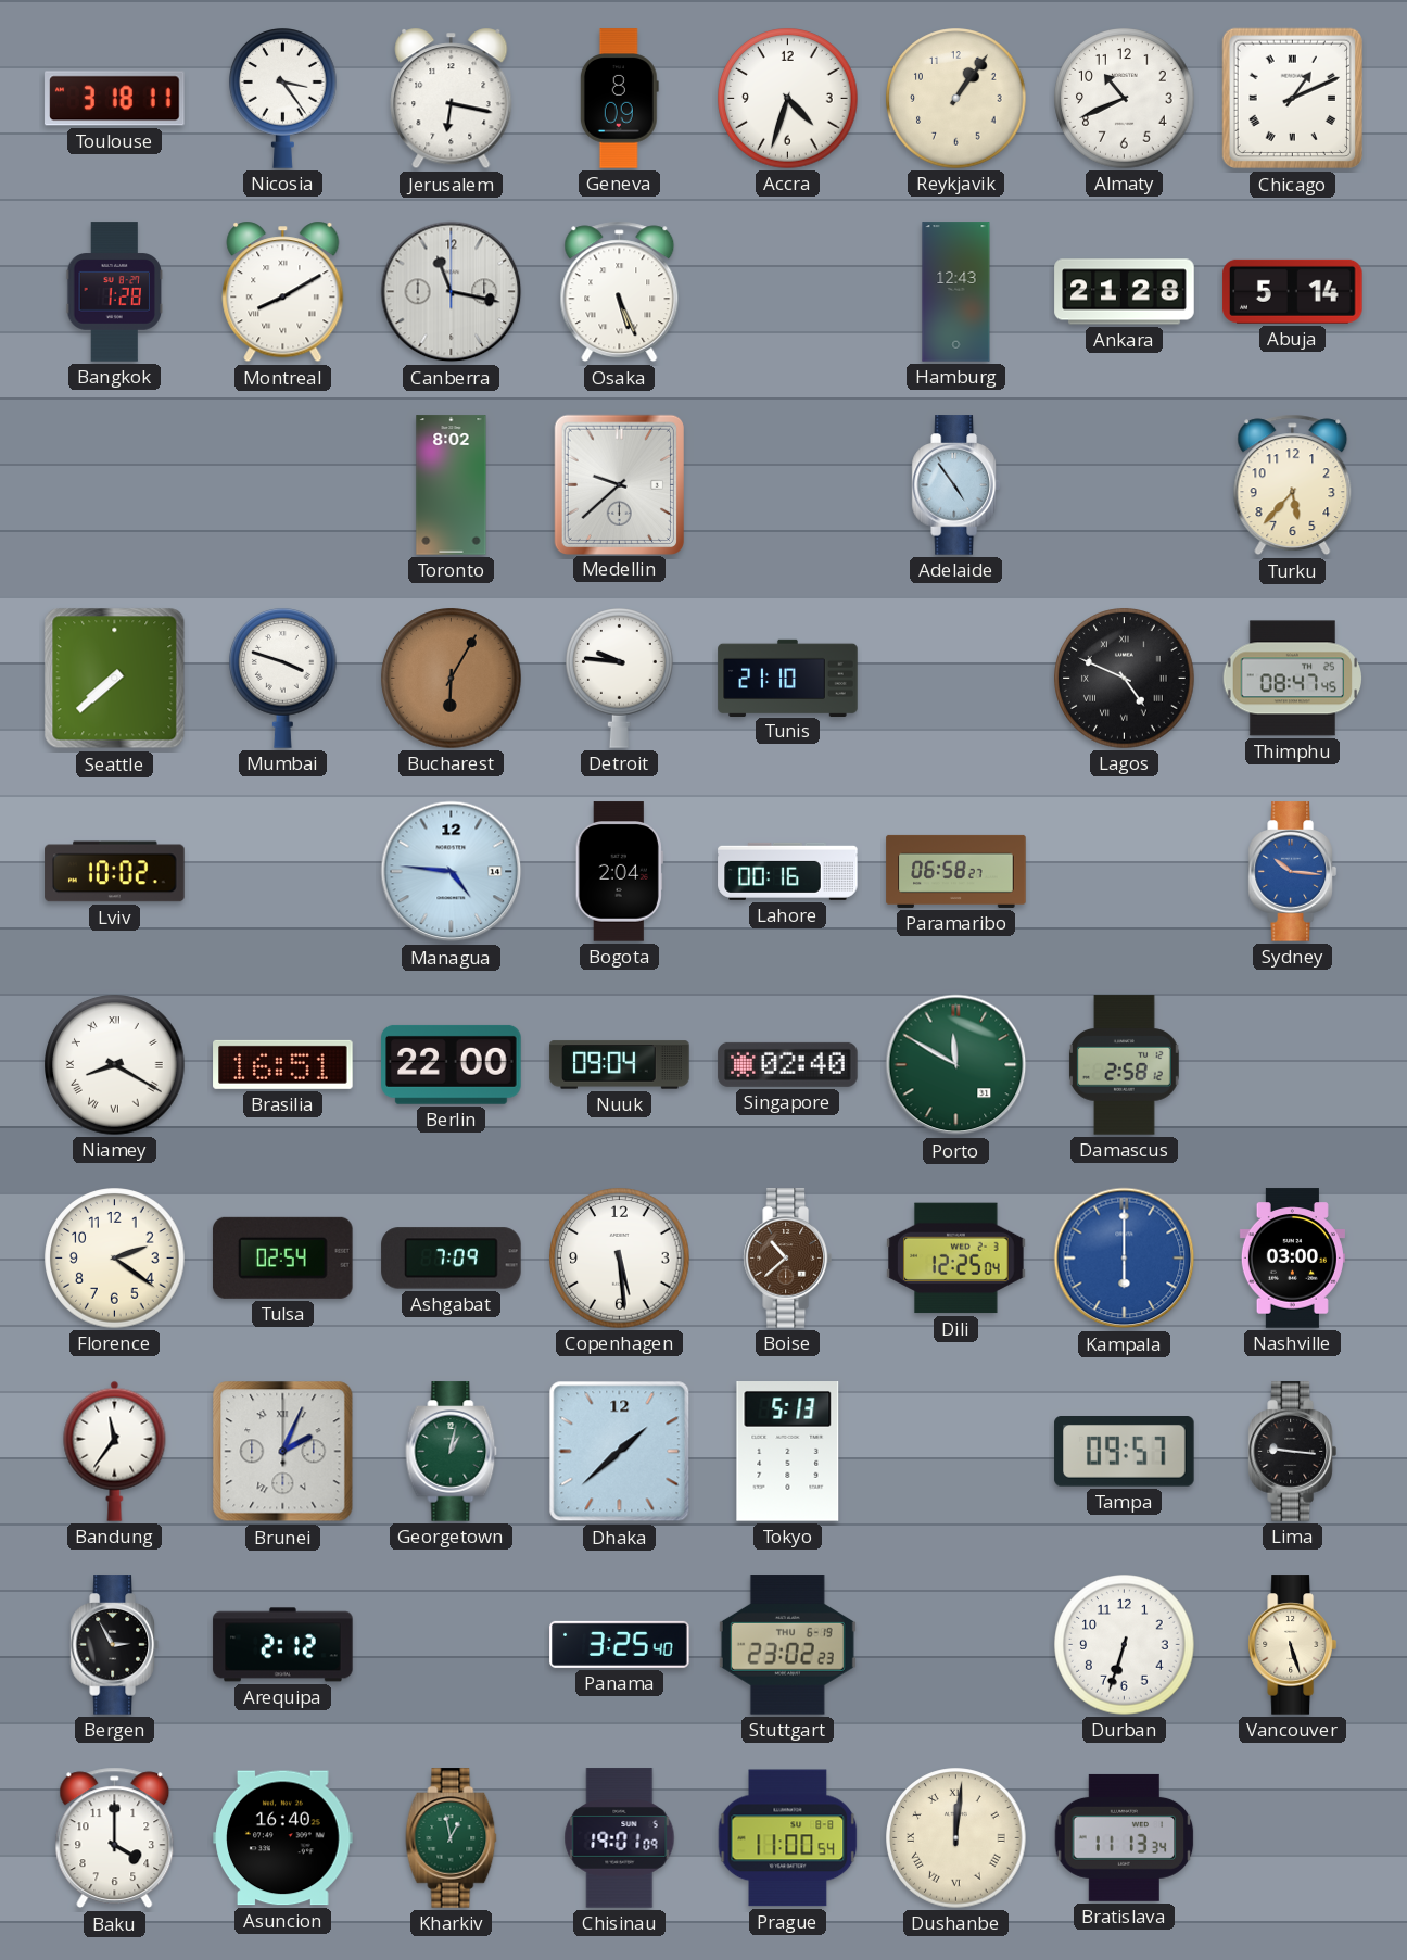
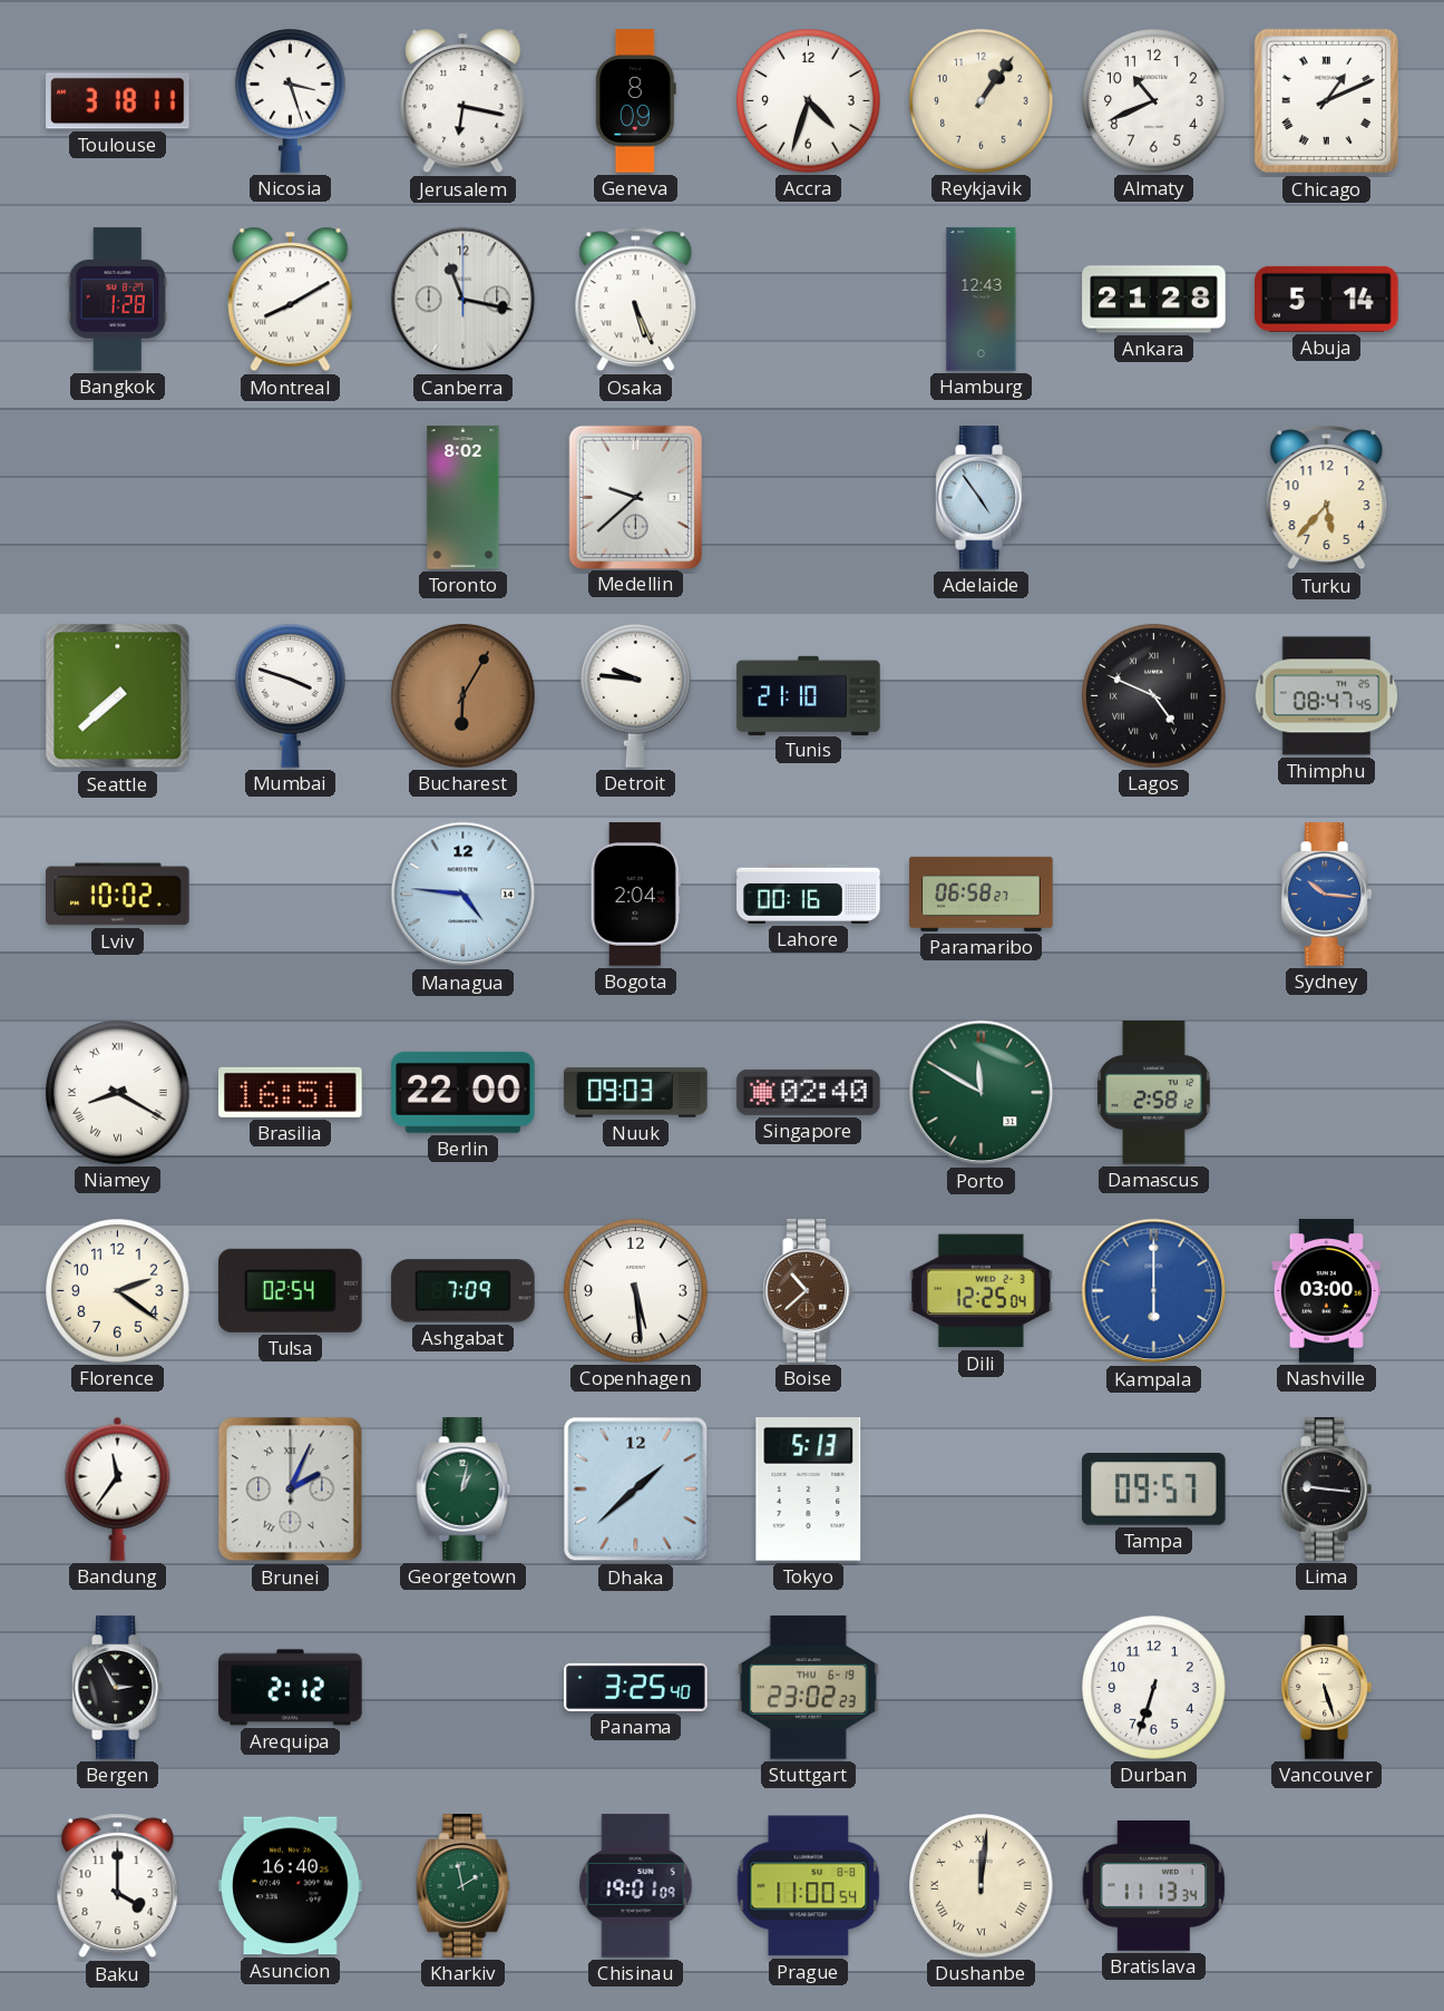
Nicosia: 3:24 -> 3:27 (291, 101)
Nuuk: 09:04 -> 09:03 (636, 1093)
Kharkiv: 12:58 -> 1:58 (464, 1886)
